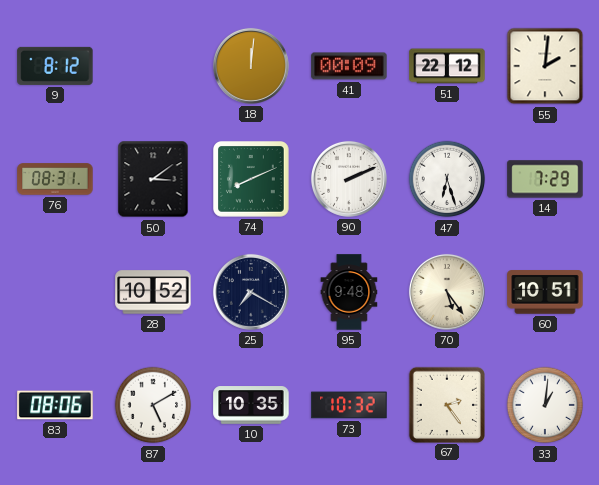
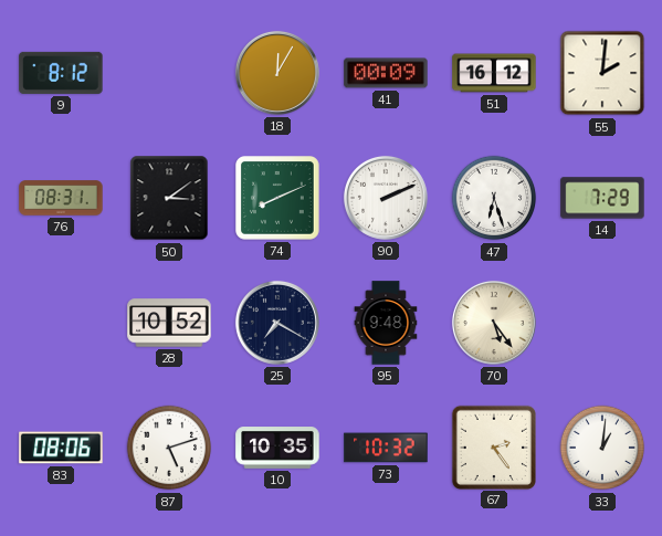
18: 12:01 -> 12:05 (277, 73)
51: 22:12 -> 16:12 (494, 73)
60: 10:51 -> none (545, 292)
87: 5:10 -> 5:12 (169, 448)
